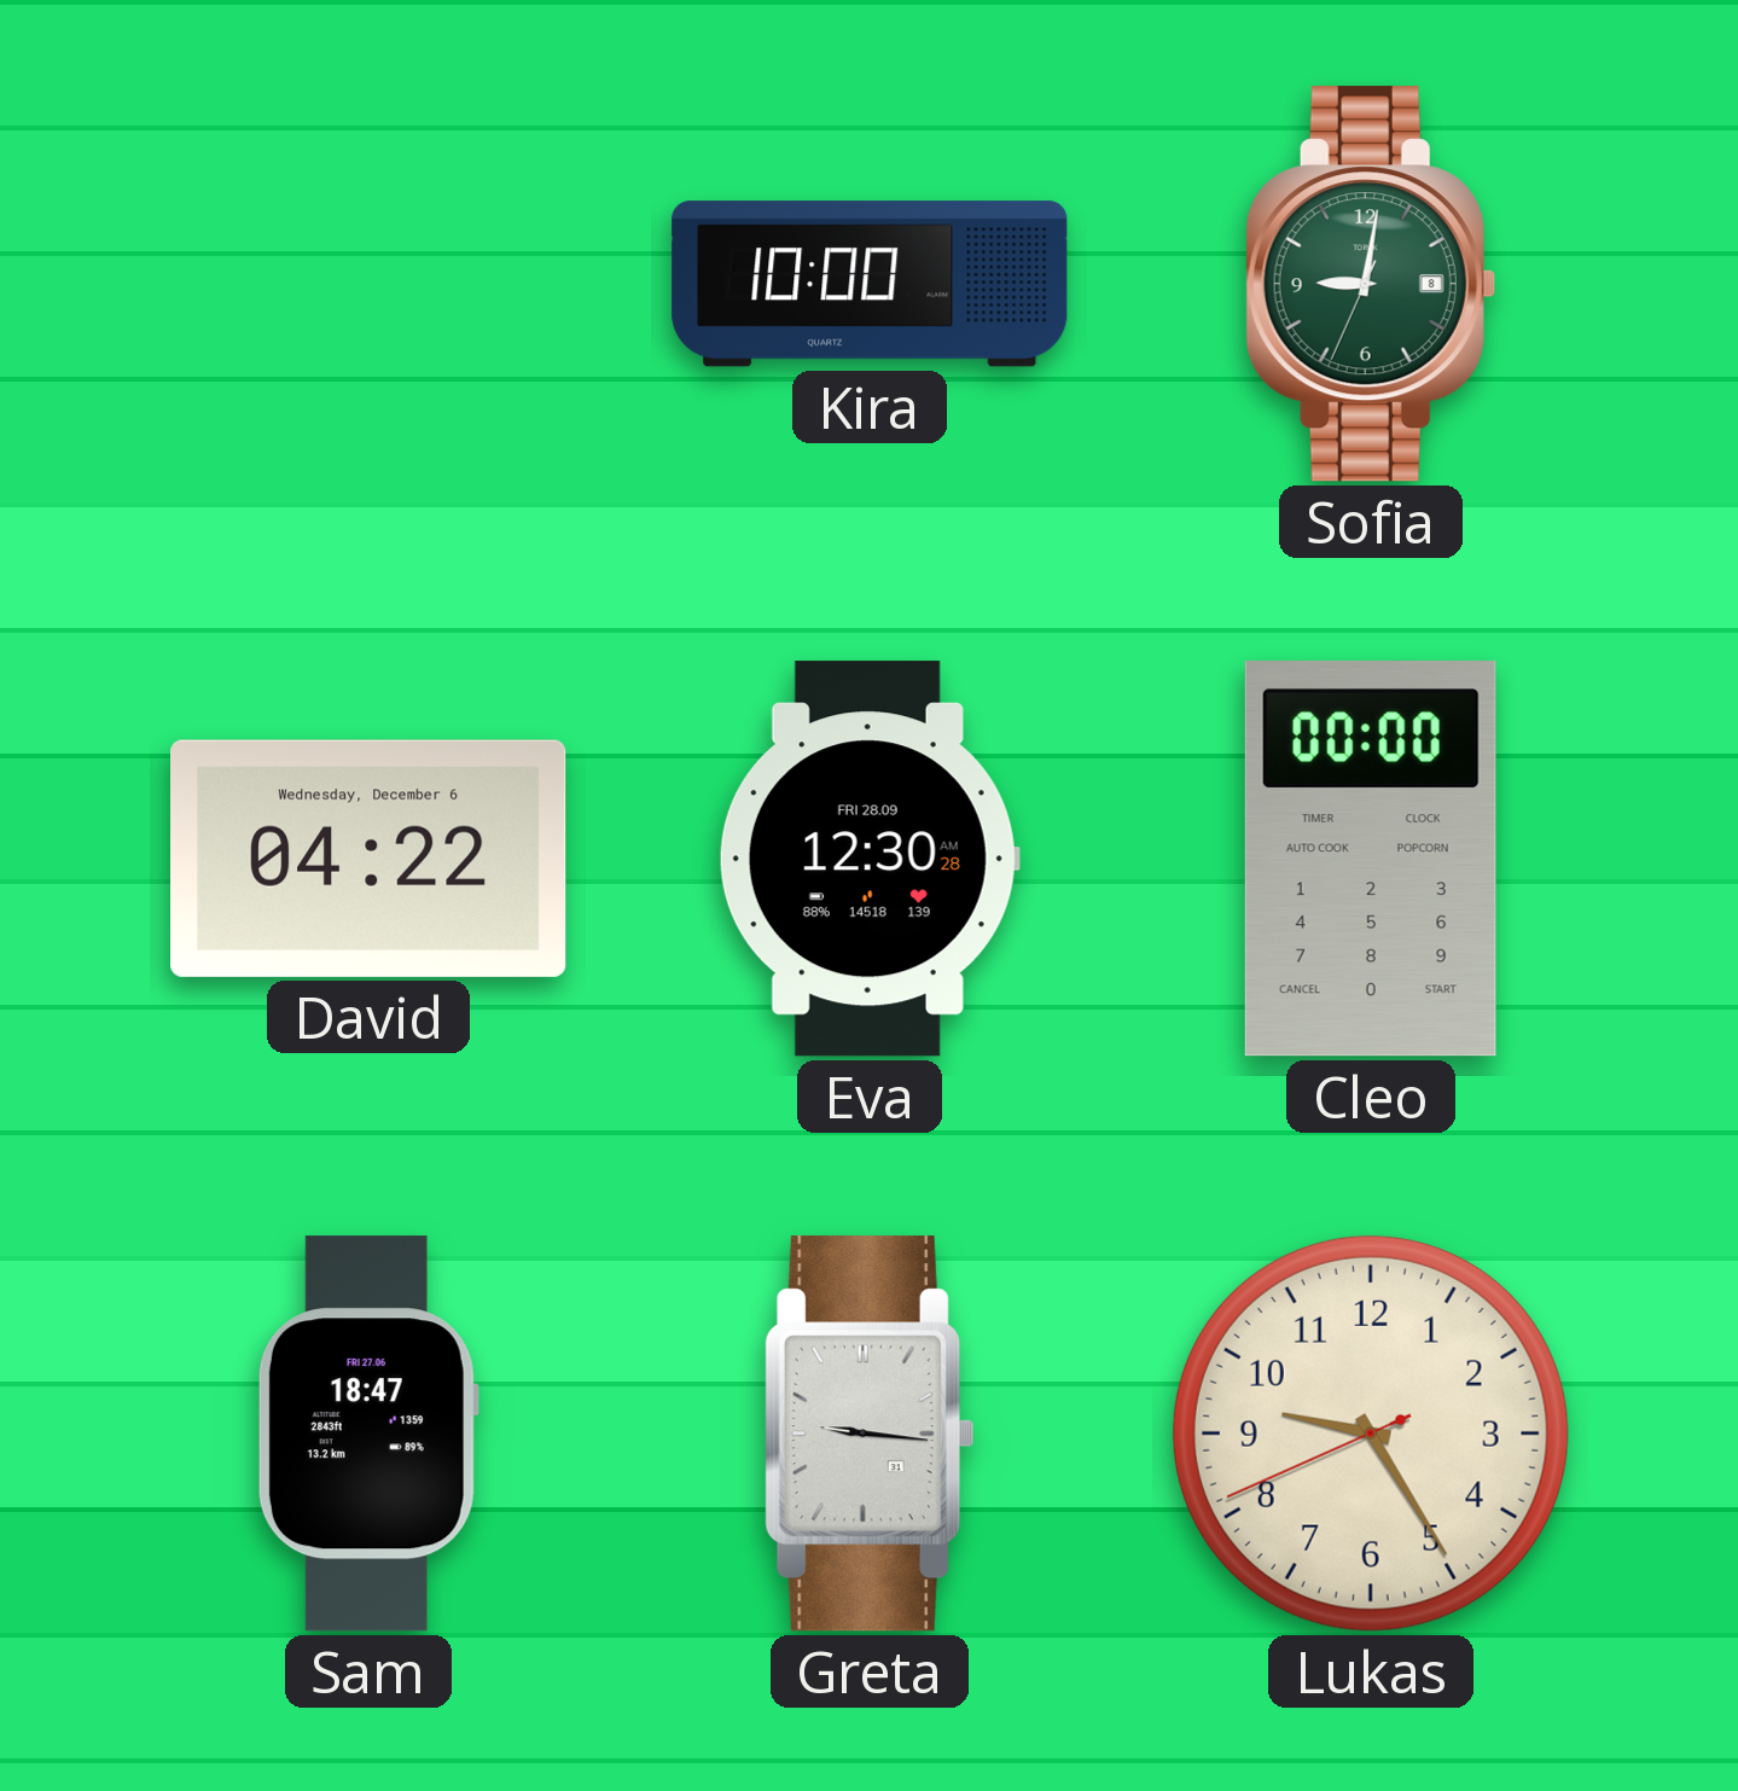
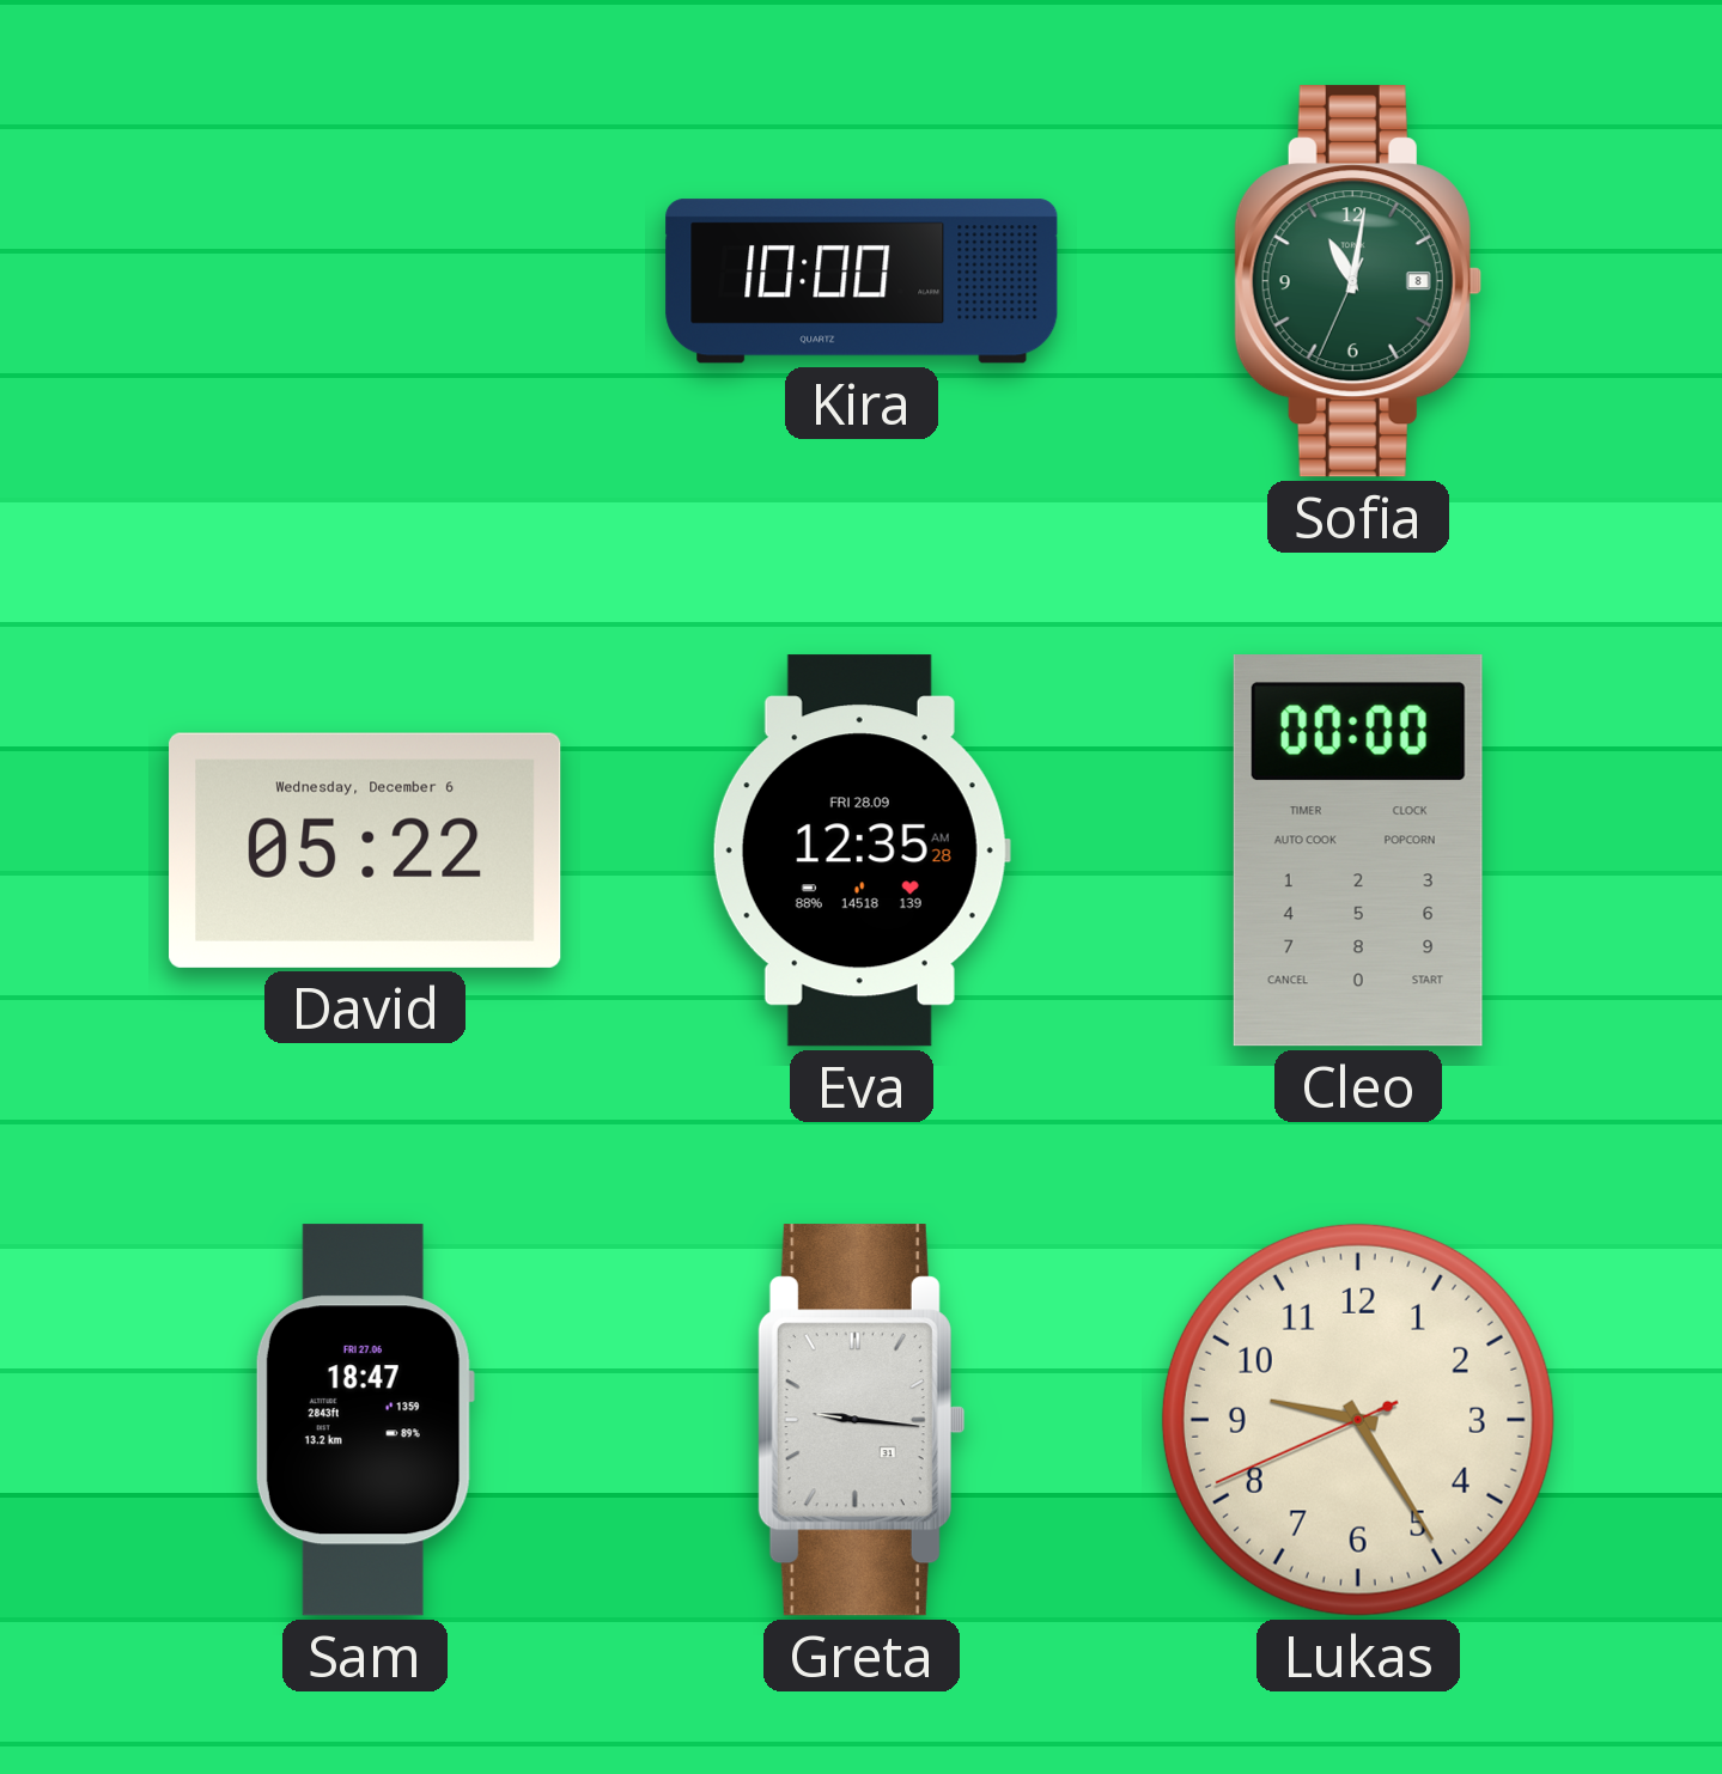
Sofia: 9:01 -> 11:01 (1358, 281)
David: 04:22 -> 05:22 (365, 851)
Eva: 12:30 -> 12:35 (862, 851)
